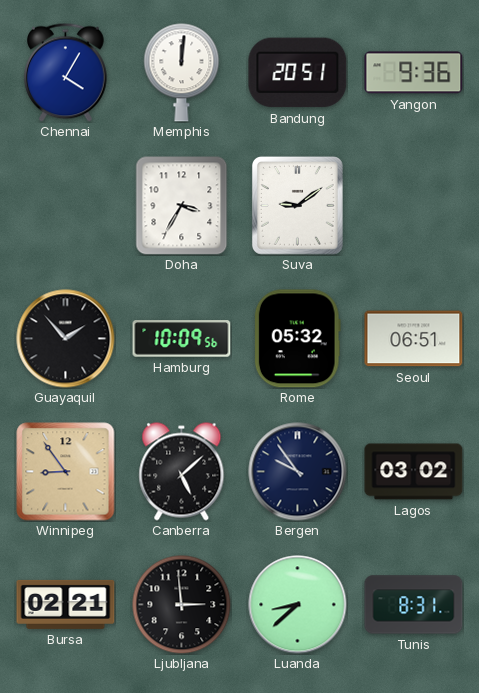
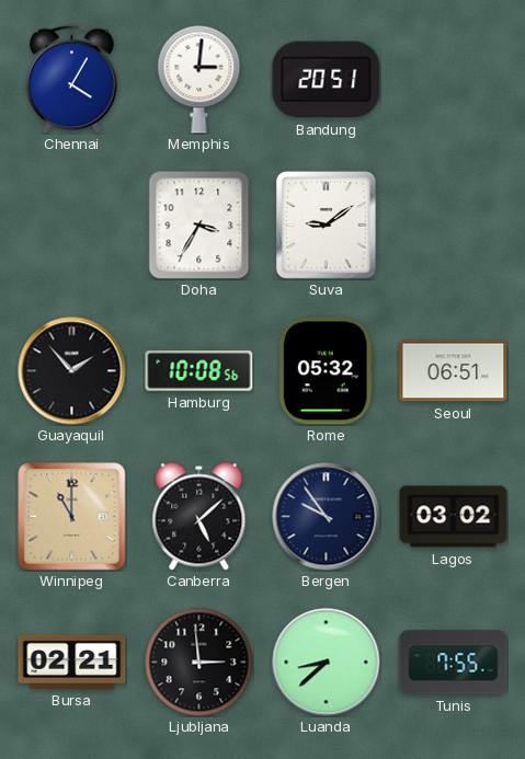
Memphis: 12:01 -> 3:01 (199, 80)
Yangon: 9:36 -> none (414, 73)
Hamburg: 10:09 -> 10:08 (199, 371)
Winnipeg: 8:54 -> 11:00 (72, 517)
Tunis: 8:31 -> 7:55 (454, 663)
